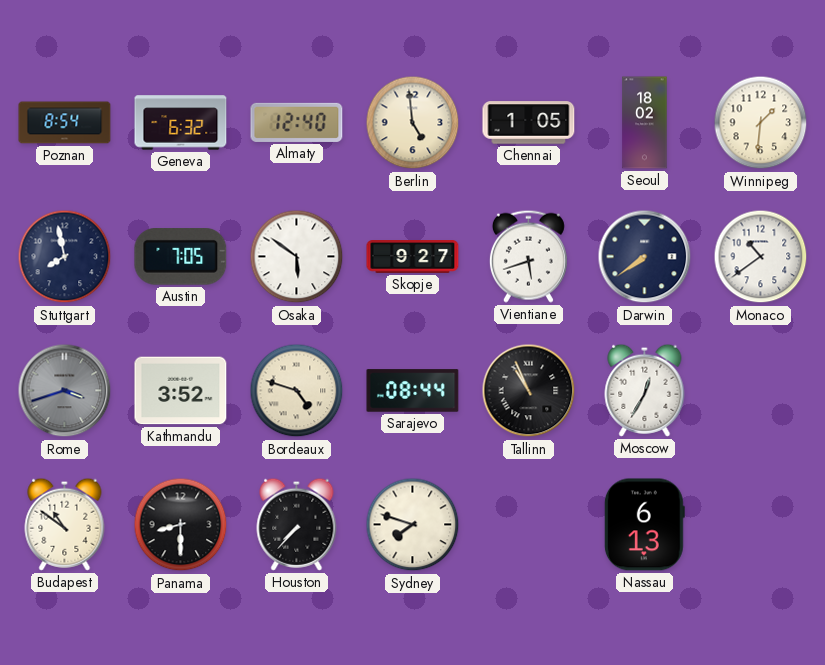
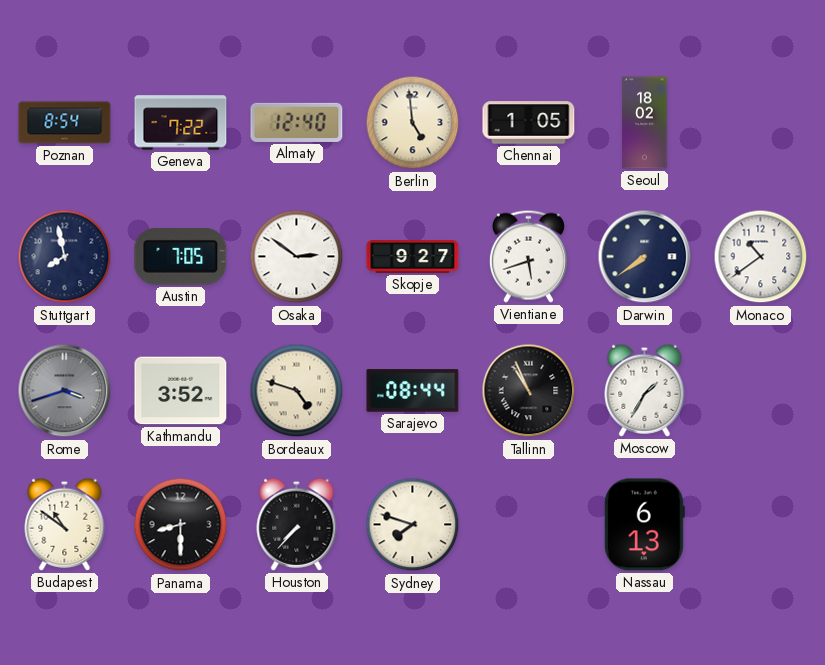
Geneva: 6:32 -> 7:22 (181, 123)
Winnipeg: 1:31 -> none (761, 123)
Osaka: 5:51 -> 2:51 (297, 257)
Moscow: 12:35 -> 1:35 (645, 390)
